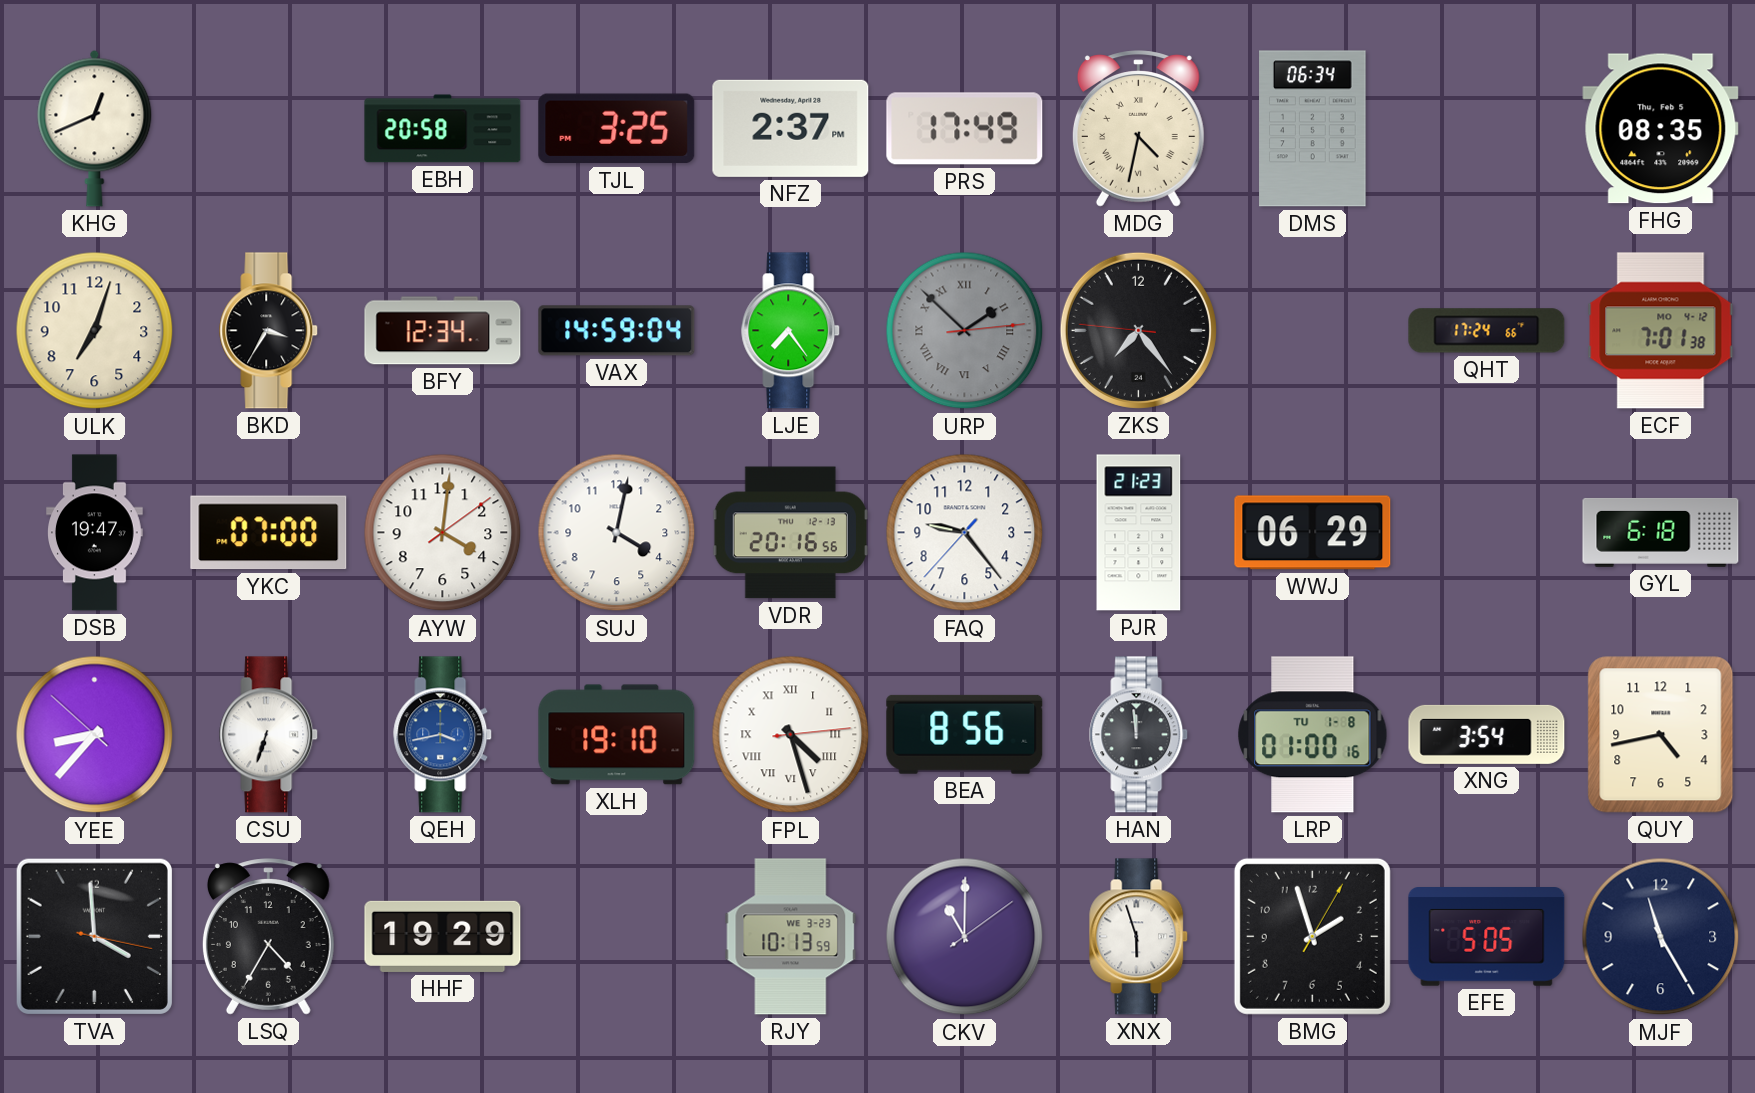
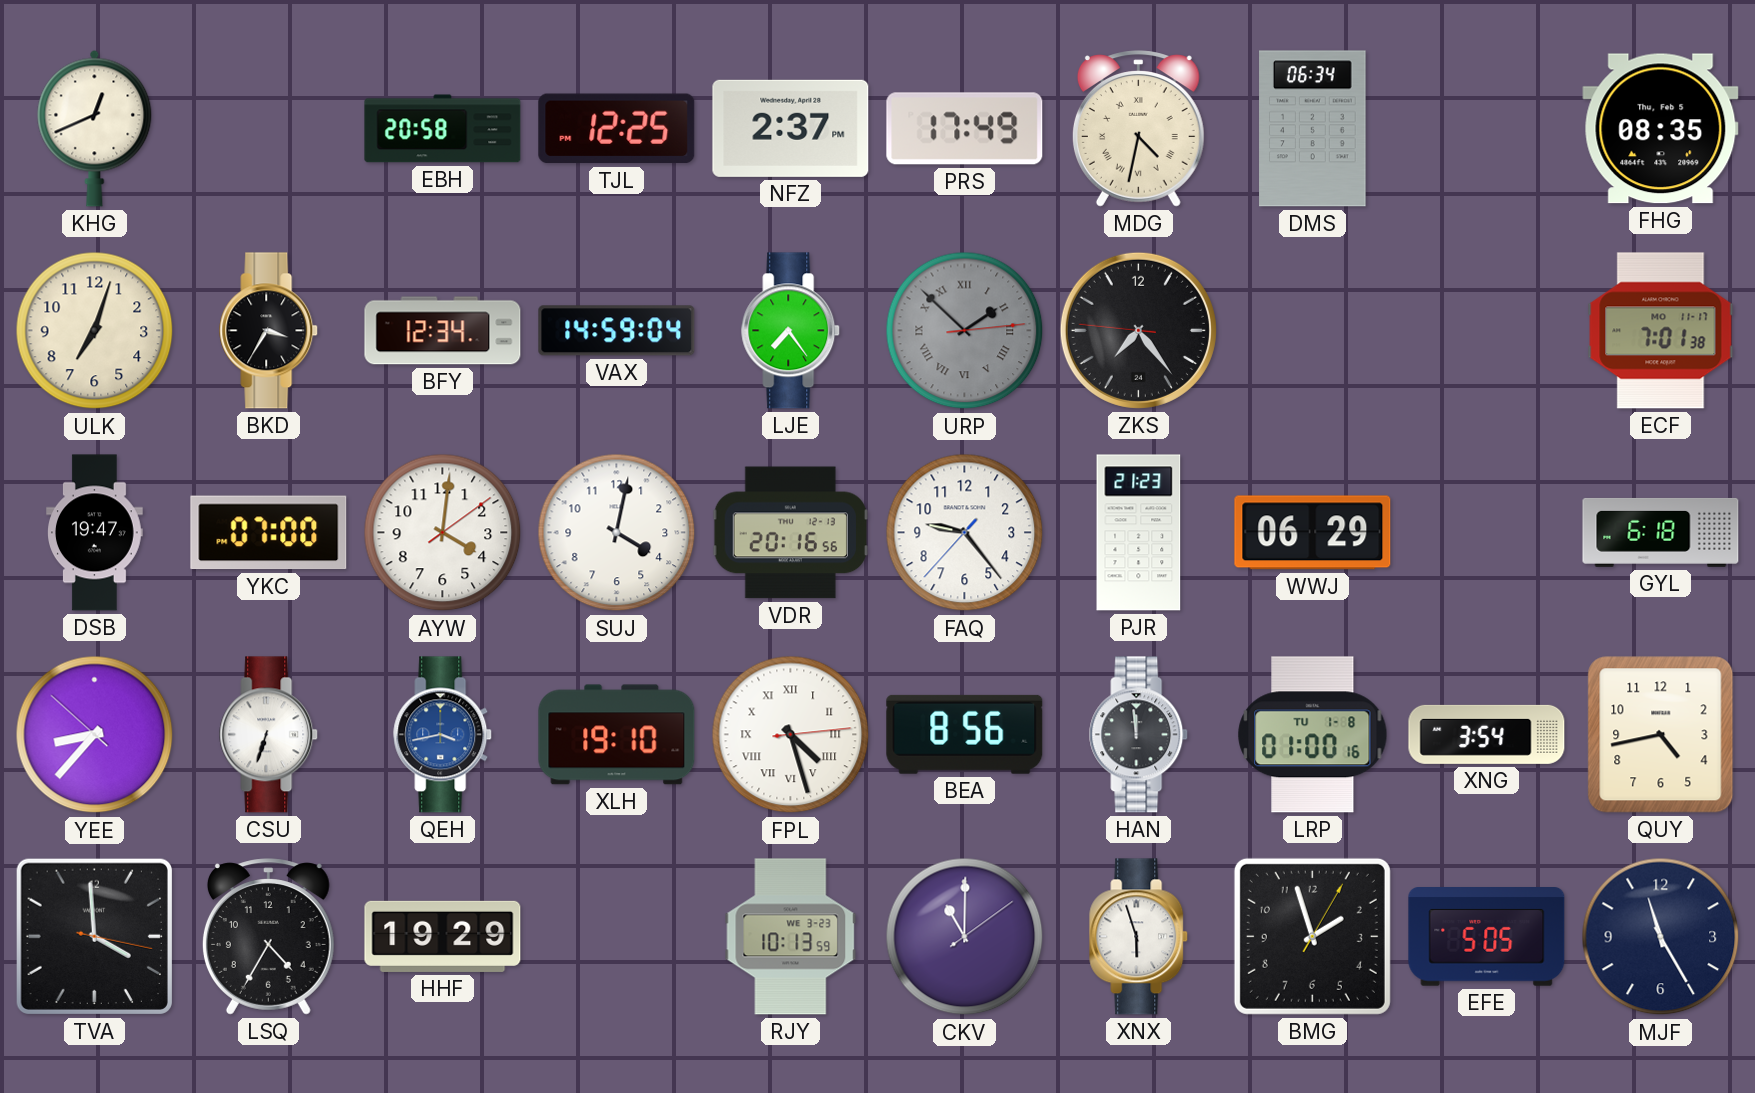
TJL: 3:25 -> 12:25 (617, 129)
QHT: 17:24 -> none (1487, 331)
ECF date: MO 4-12 -> MO 11-17 (1661, 331)
